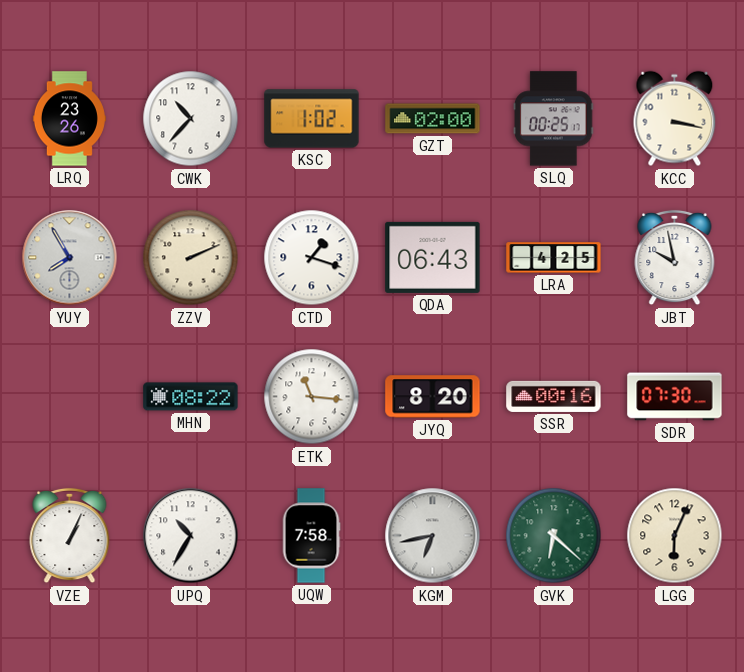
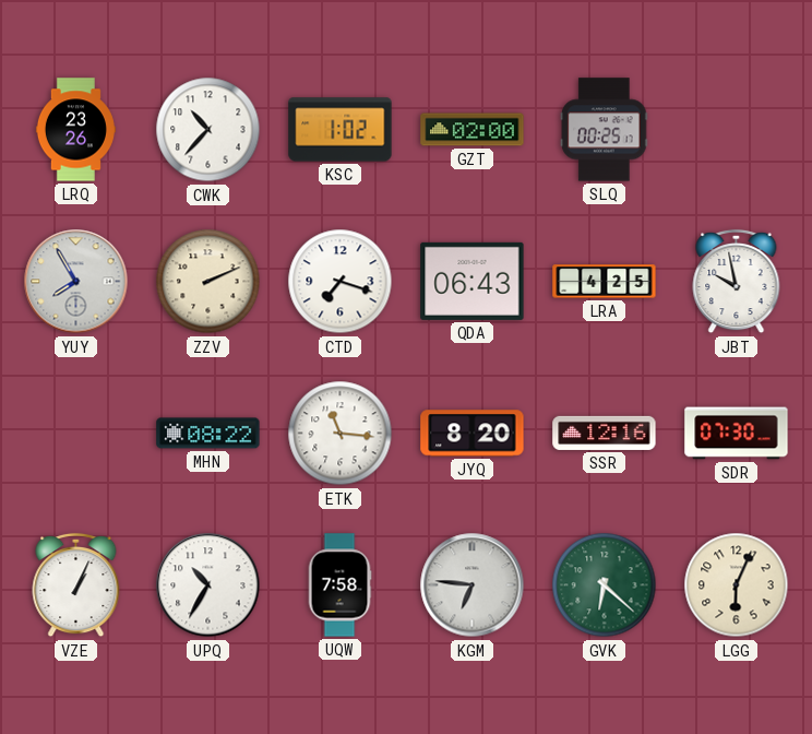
KCC: 3:17 -> none (675, 119)
CTD: 1:18 -> 7:18 (341, 282)
SSR: 00:16 -> 12:16 (605, 433)
KGM: 6:43 -> 6:46 (473, 585)
